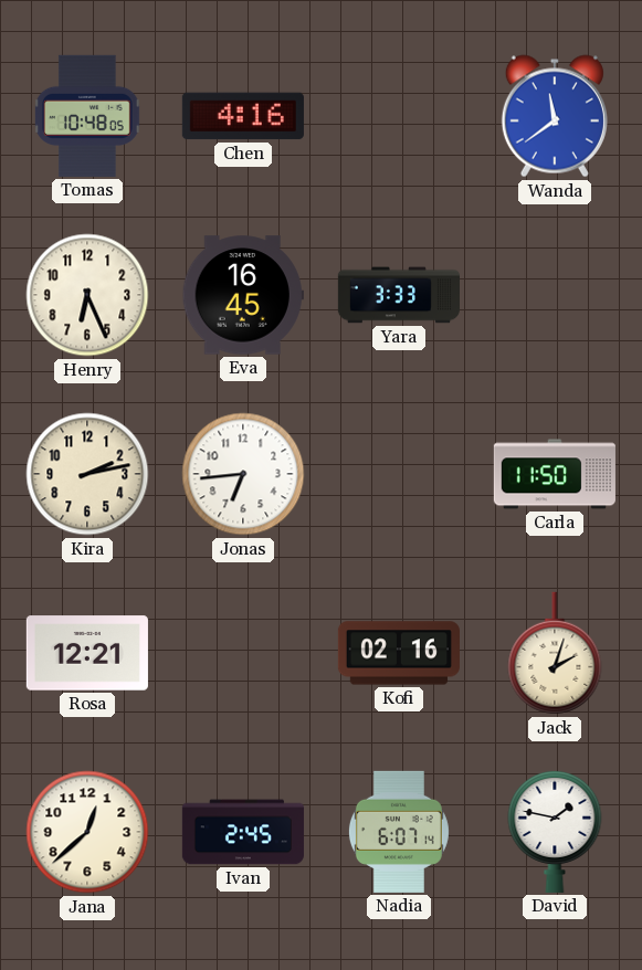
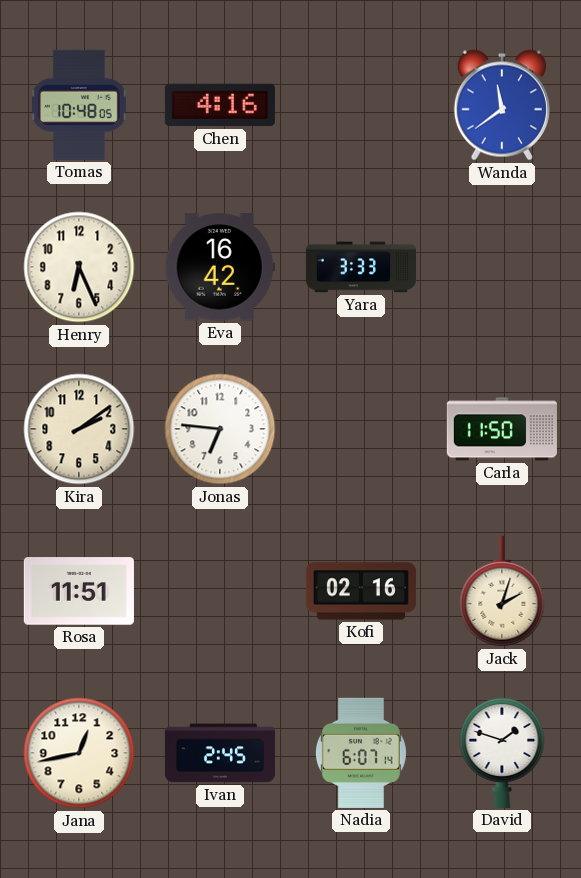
Eva: 16:45 -> 16:42 (220, 267)
Kira: 2:13 -> 2:09 (79, 429)
Jonas: 6:44 -> 6:46 (220, 429)
Rosa: 12:21 -> 11:51 (79, 591)
Jana: 12:38 -> 12:43 (79, 753)
David: 1:47 -> 1:48 (502, 752)
